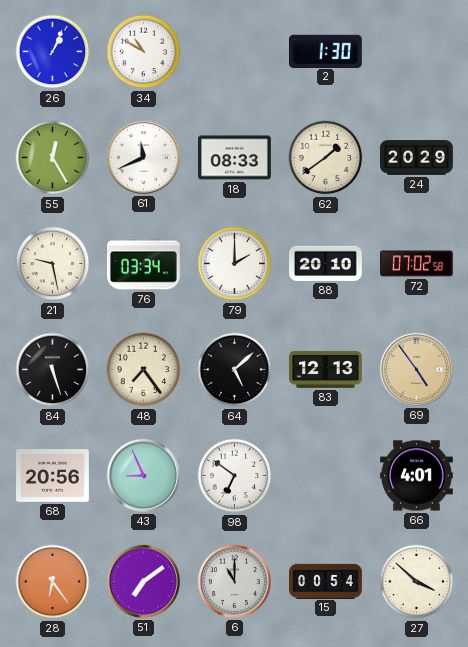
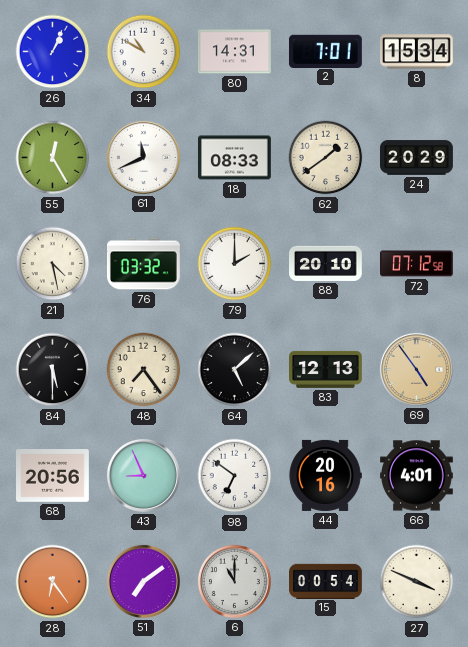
80: none -> 14:31 (235, 52)
2: 1:30 -> 7:01 (325, 51)
8: none -> 15:34 (417, 52)
21: 9:28 -> 4:28 (53, 264)
76: 03:34 -> 03:32 (144, 264)
72: 07:02 -> 07:12 (417, 264)
84: 5:27 -> 5:30 (53, 370)
44: none -> 20:16 (325, 475)
27: 3:52 -> 3:49 (417, 582)
